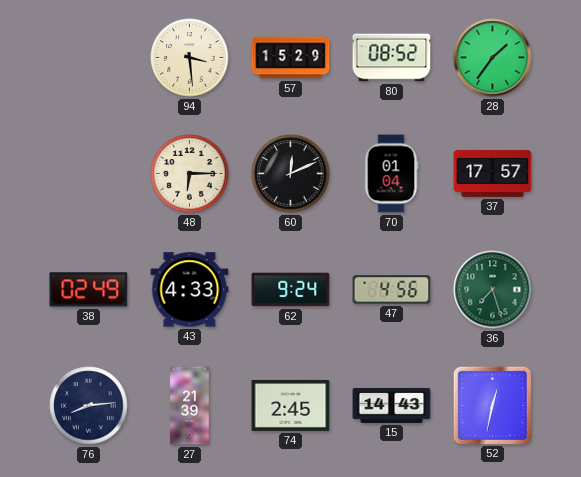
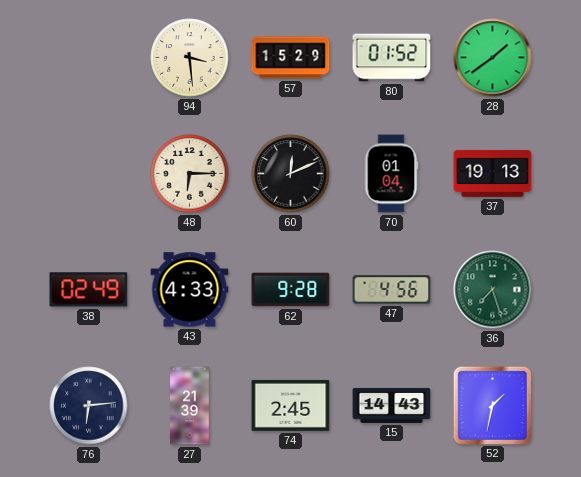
80: 08:52 -> 01:52 (392, 58)
28: 1:36 -> 1:39 (493, 58)
37: 17:57 -> 19:13 (493, 173)
62: 9:24 -> 9:28 (291, 290)
76: 8:14 -> 6:14 (89, 406)
52: 12:32 -> 1:32 (492, 405)
